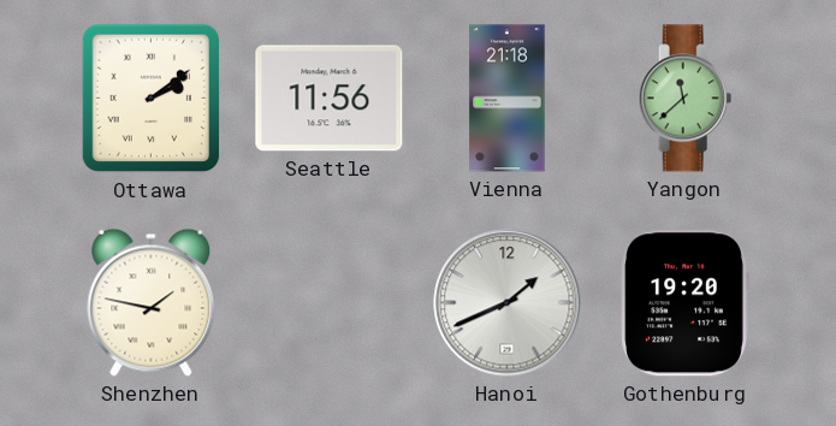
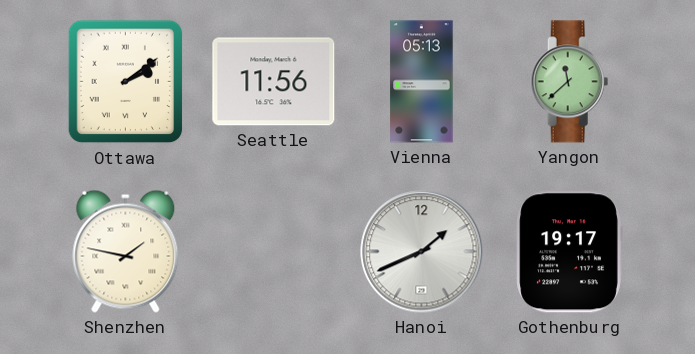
Vienna: 21:18 -> 05:13 (422, 82)
Gothenburg: 19:20 -> 19:17 (569, 252)
